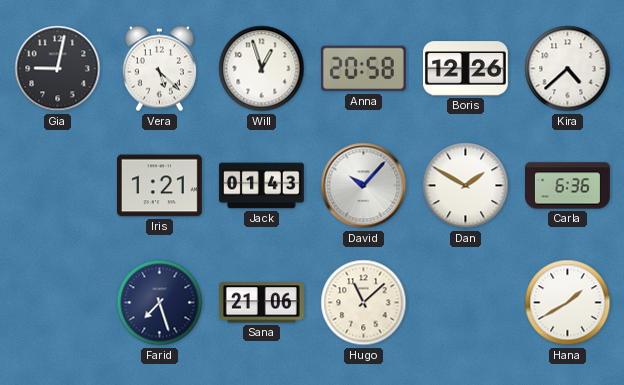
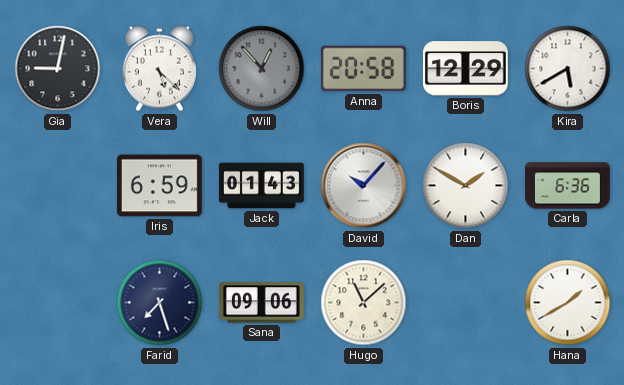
Will: 12:57 -> 12:53 (262, 69)
Will dial: white -> grey (262, 69)
Boris: 12:26 -> 12:29 (465, 69)
Kira: 4:38 -> 5:40 (568, 69)
Iris: 1:21 -> 6:59 (159, 186)
Sana: 21:06 -> 09:06 (261, 303)
